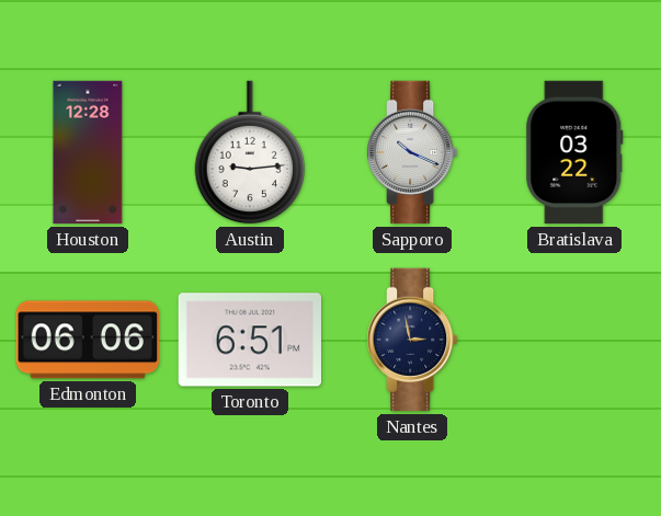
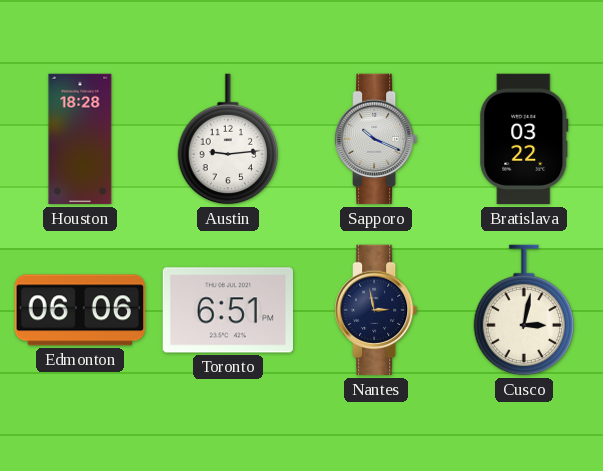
Houston: 12:28 -> 18:28 (80, 139)
Cusco: none -> 3:02 (524, 310)
